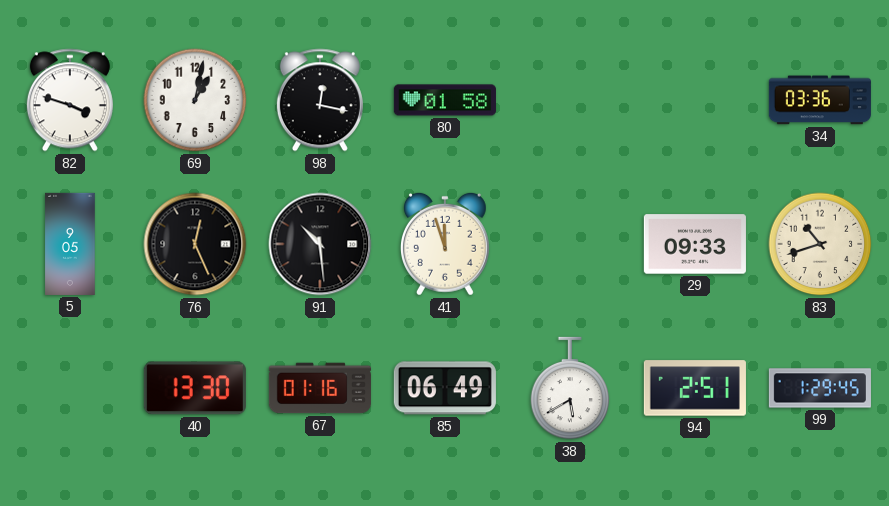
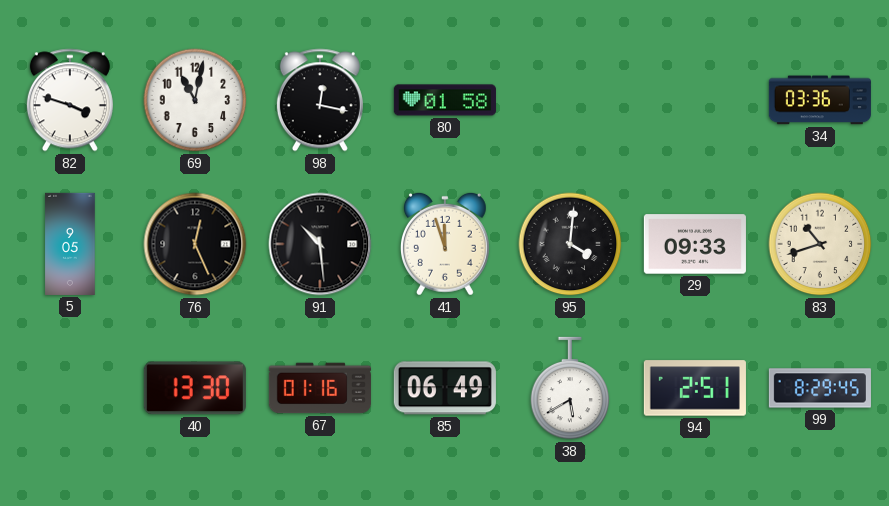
69: 1:02 -> 11:02 (195, 100)
95: none -> 4:01 (570, 244)
99: 1:29 -> 8:29 (820, 388)
